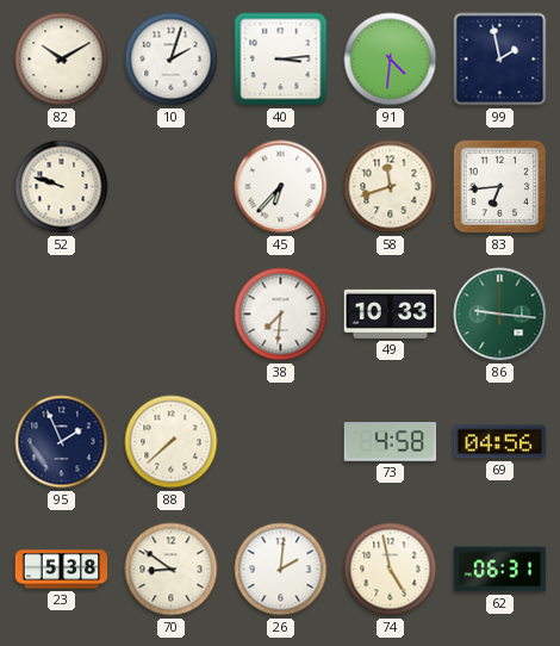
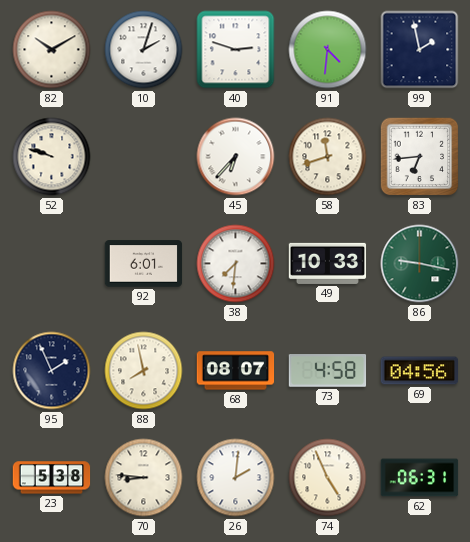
40: 3:14 -> 2:48 (236, 50)
92: none -> 6:01 (144, 264)
86: 9:16 -> 9:17 (420, 264)
88: 7:38 -> 7:58 (144, 371)
68: none -> 08:07 (236, 371)
70: 8:51 -> 8:46 (144, 478)
74: 4:58 -> 4:56 (328, 478)
